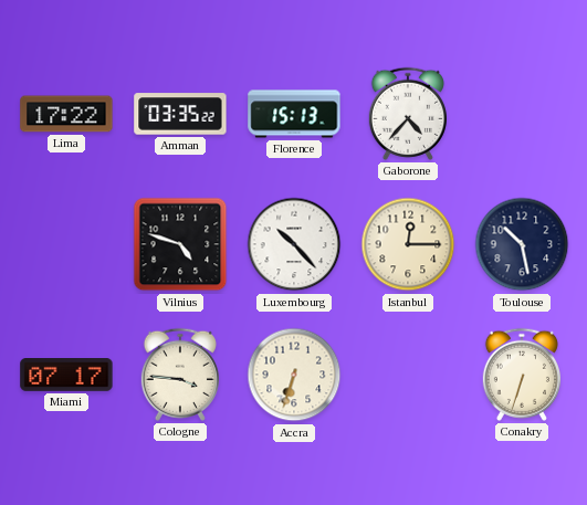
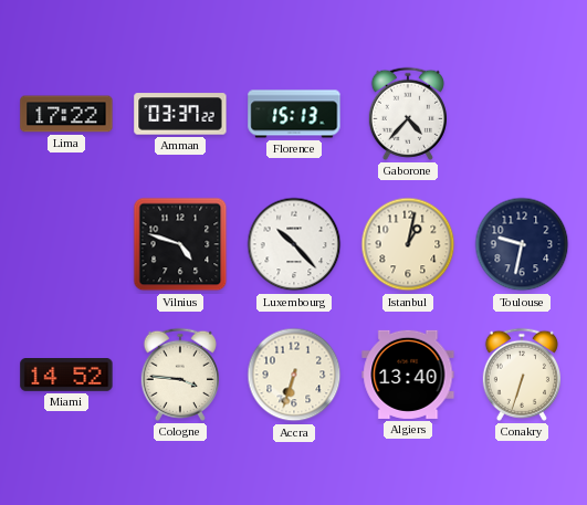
Amman: 03:35 -> 03:37 (180, 114)
Istanbul: 12:15 -> 1:02 (408, 244)
Toulouse: 10:28 -> 9:32 (522, 244)
Miami: 07:17 -> 14:52 (66, 376)
Algiers: none -> 13:40 (408, 375)
